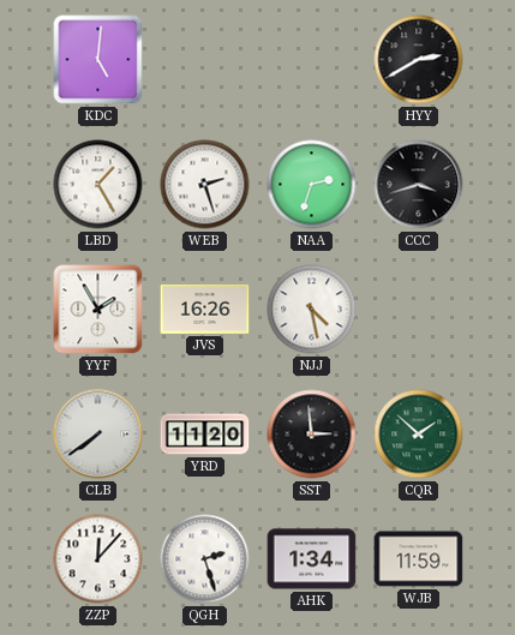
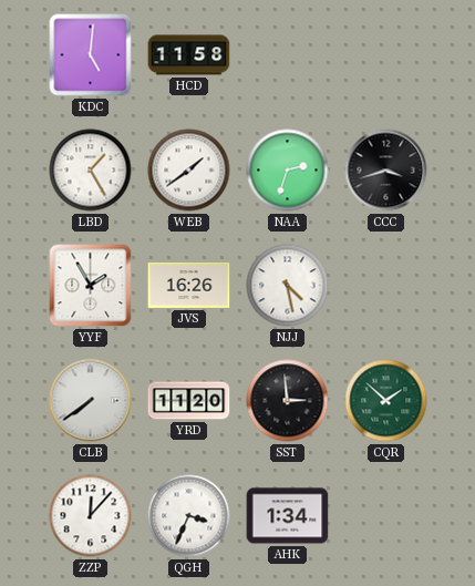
HCD: none -> 11:58 (189, 55)
HYY: 2:40 -> none (419, 60)
WEB: 2:27 -> 1:39 (189, 171)
QGH: 2:27 -> 3:34 (189, 516)
WJB: 11:59 -> none (419, 559)
